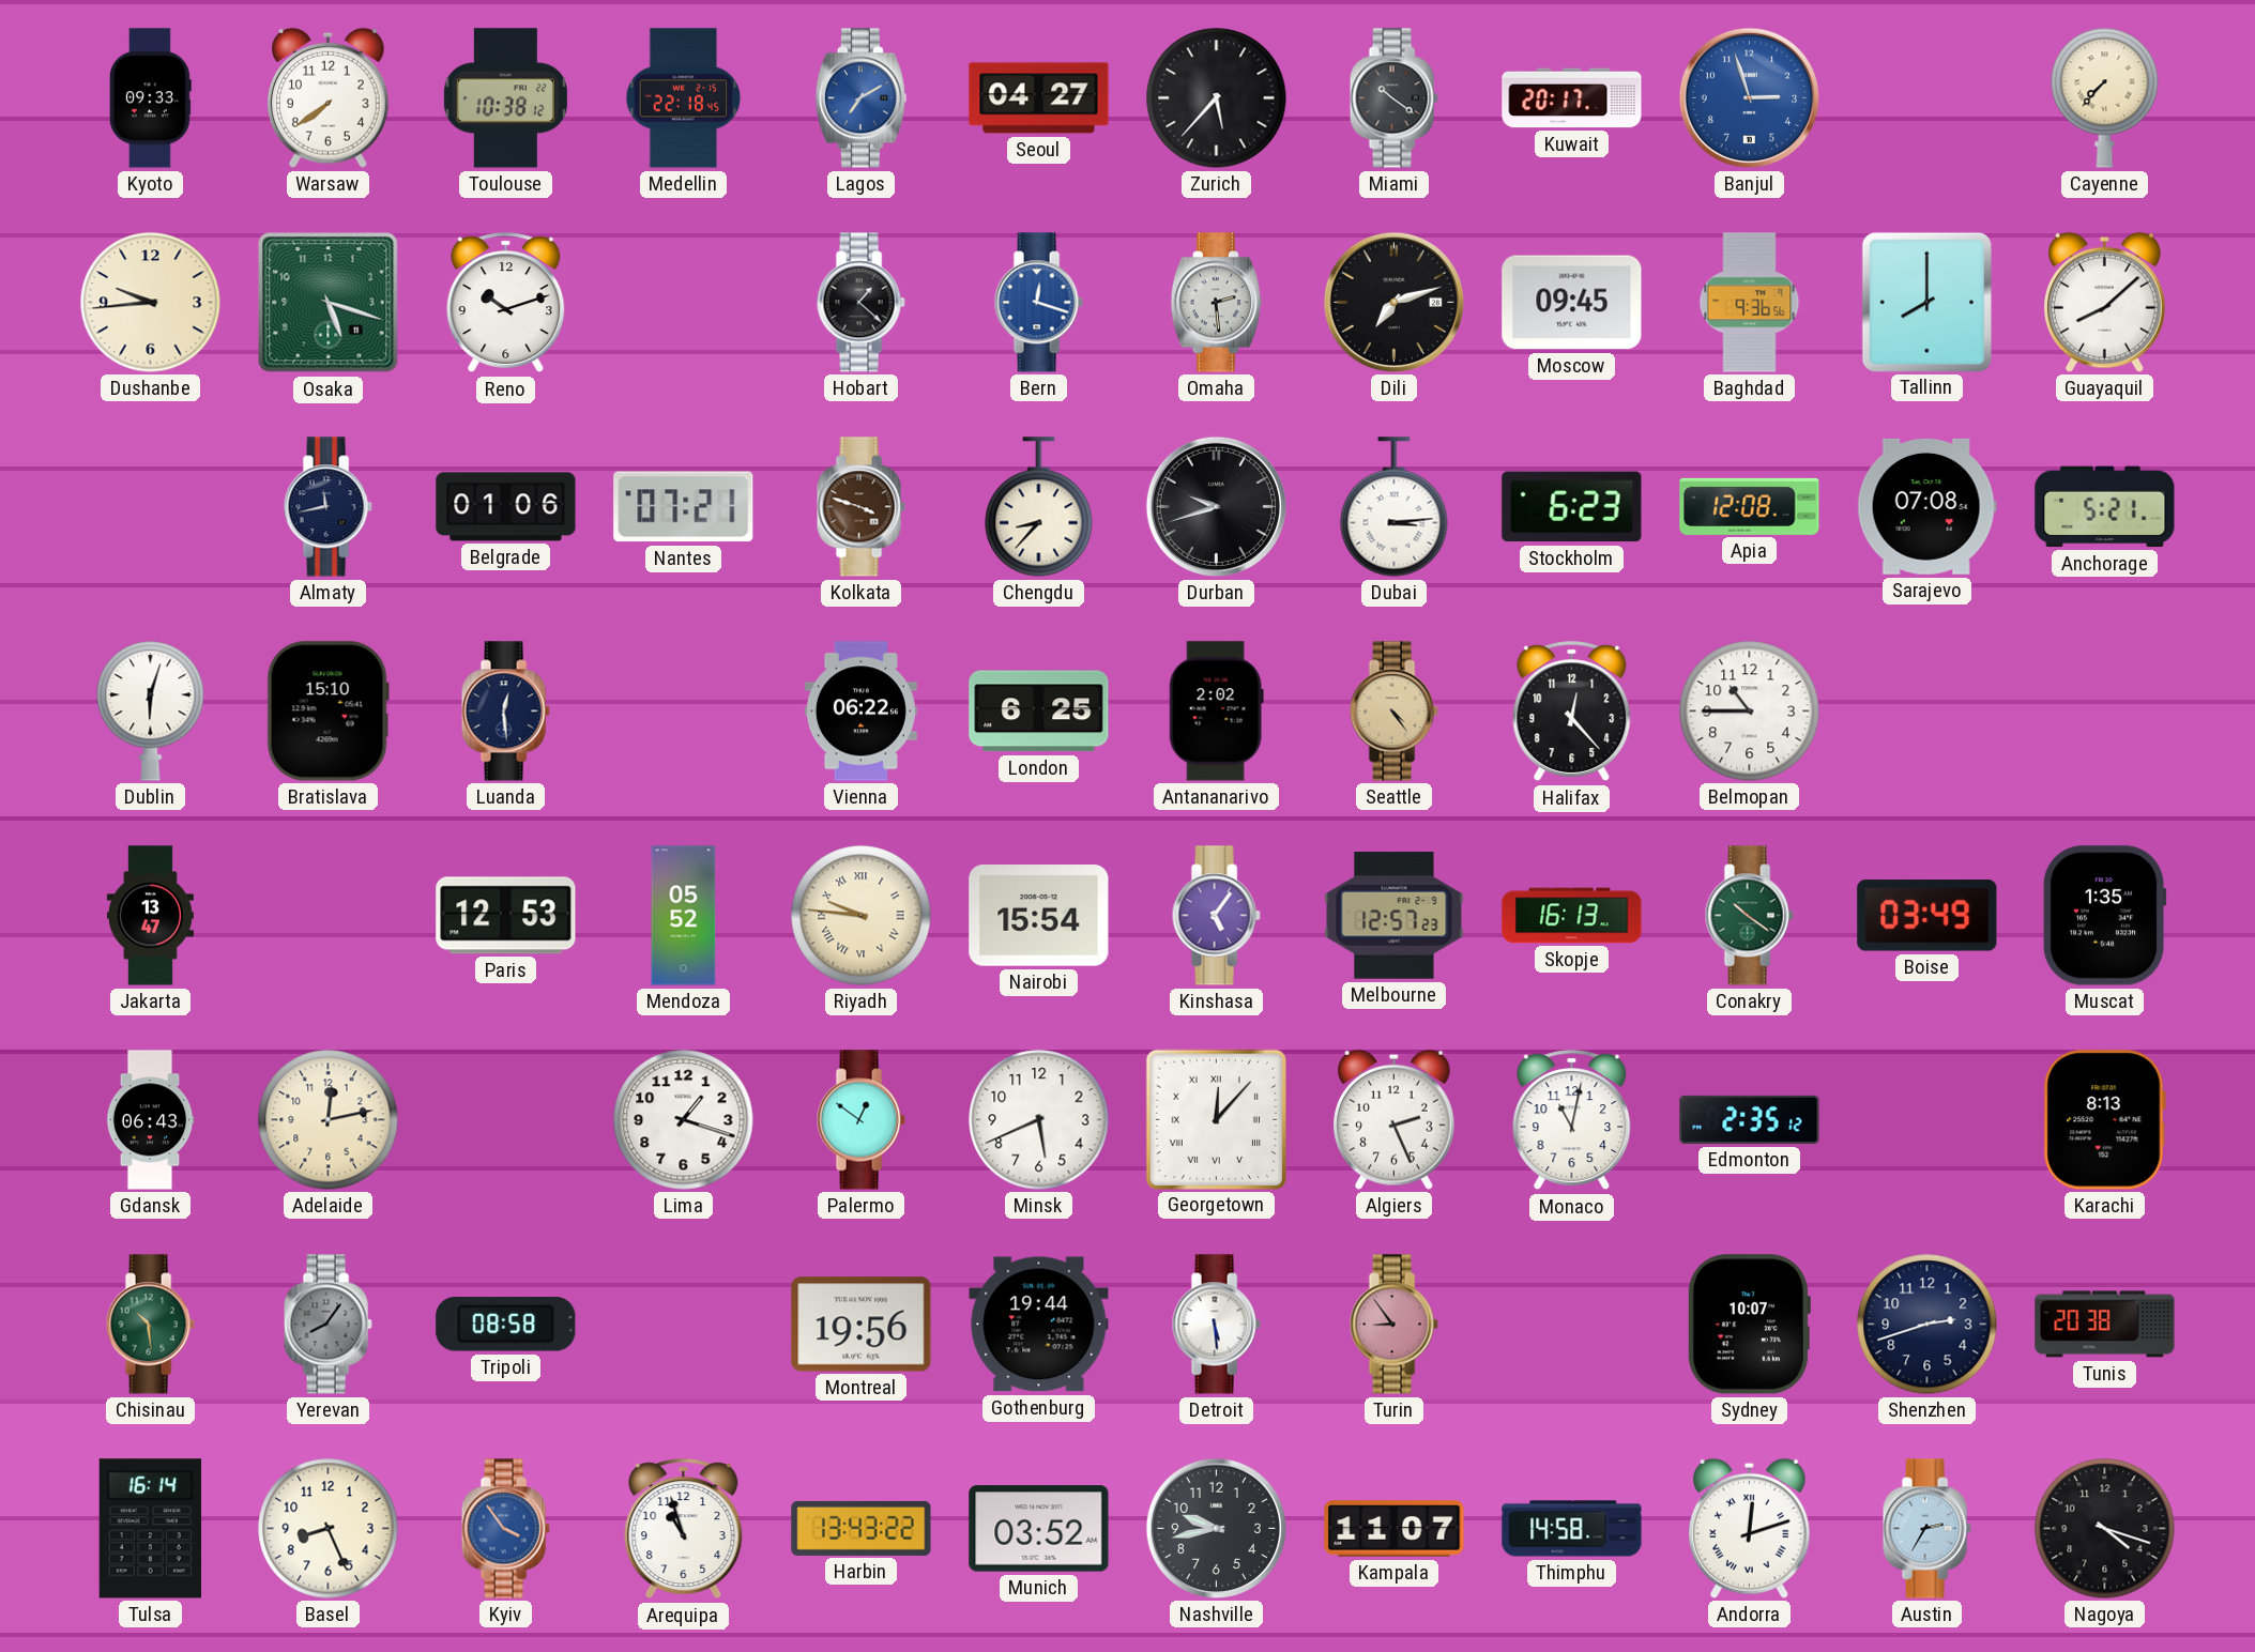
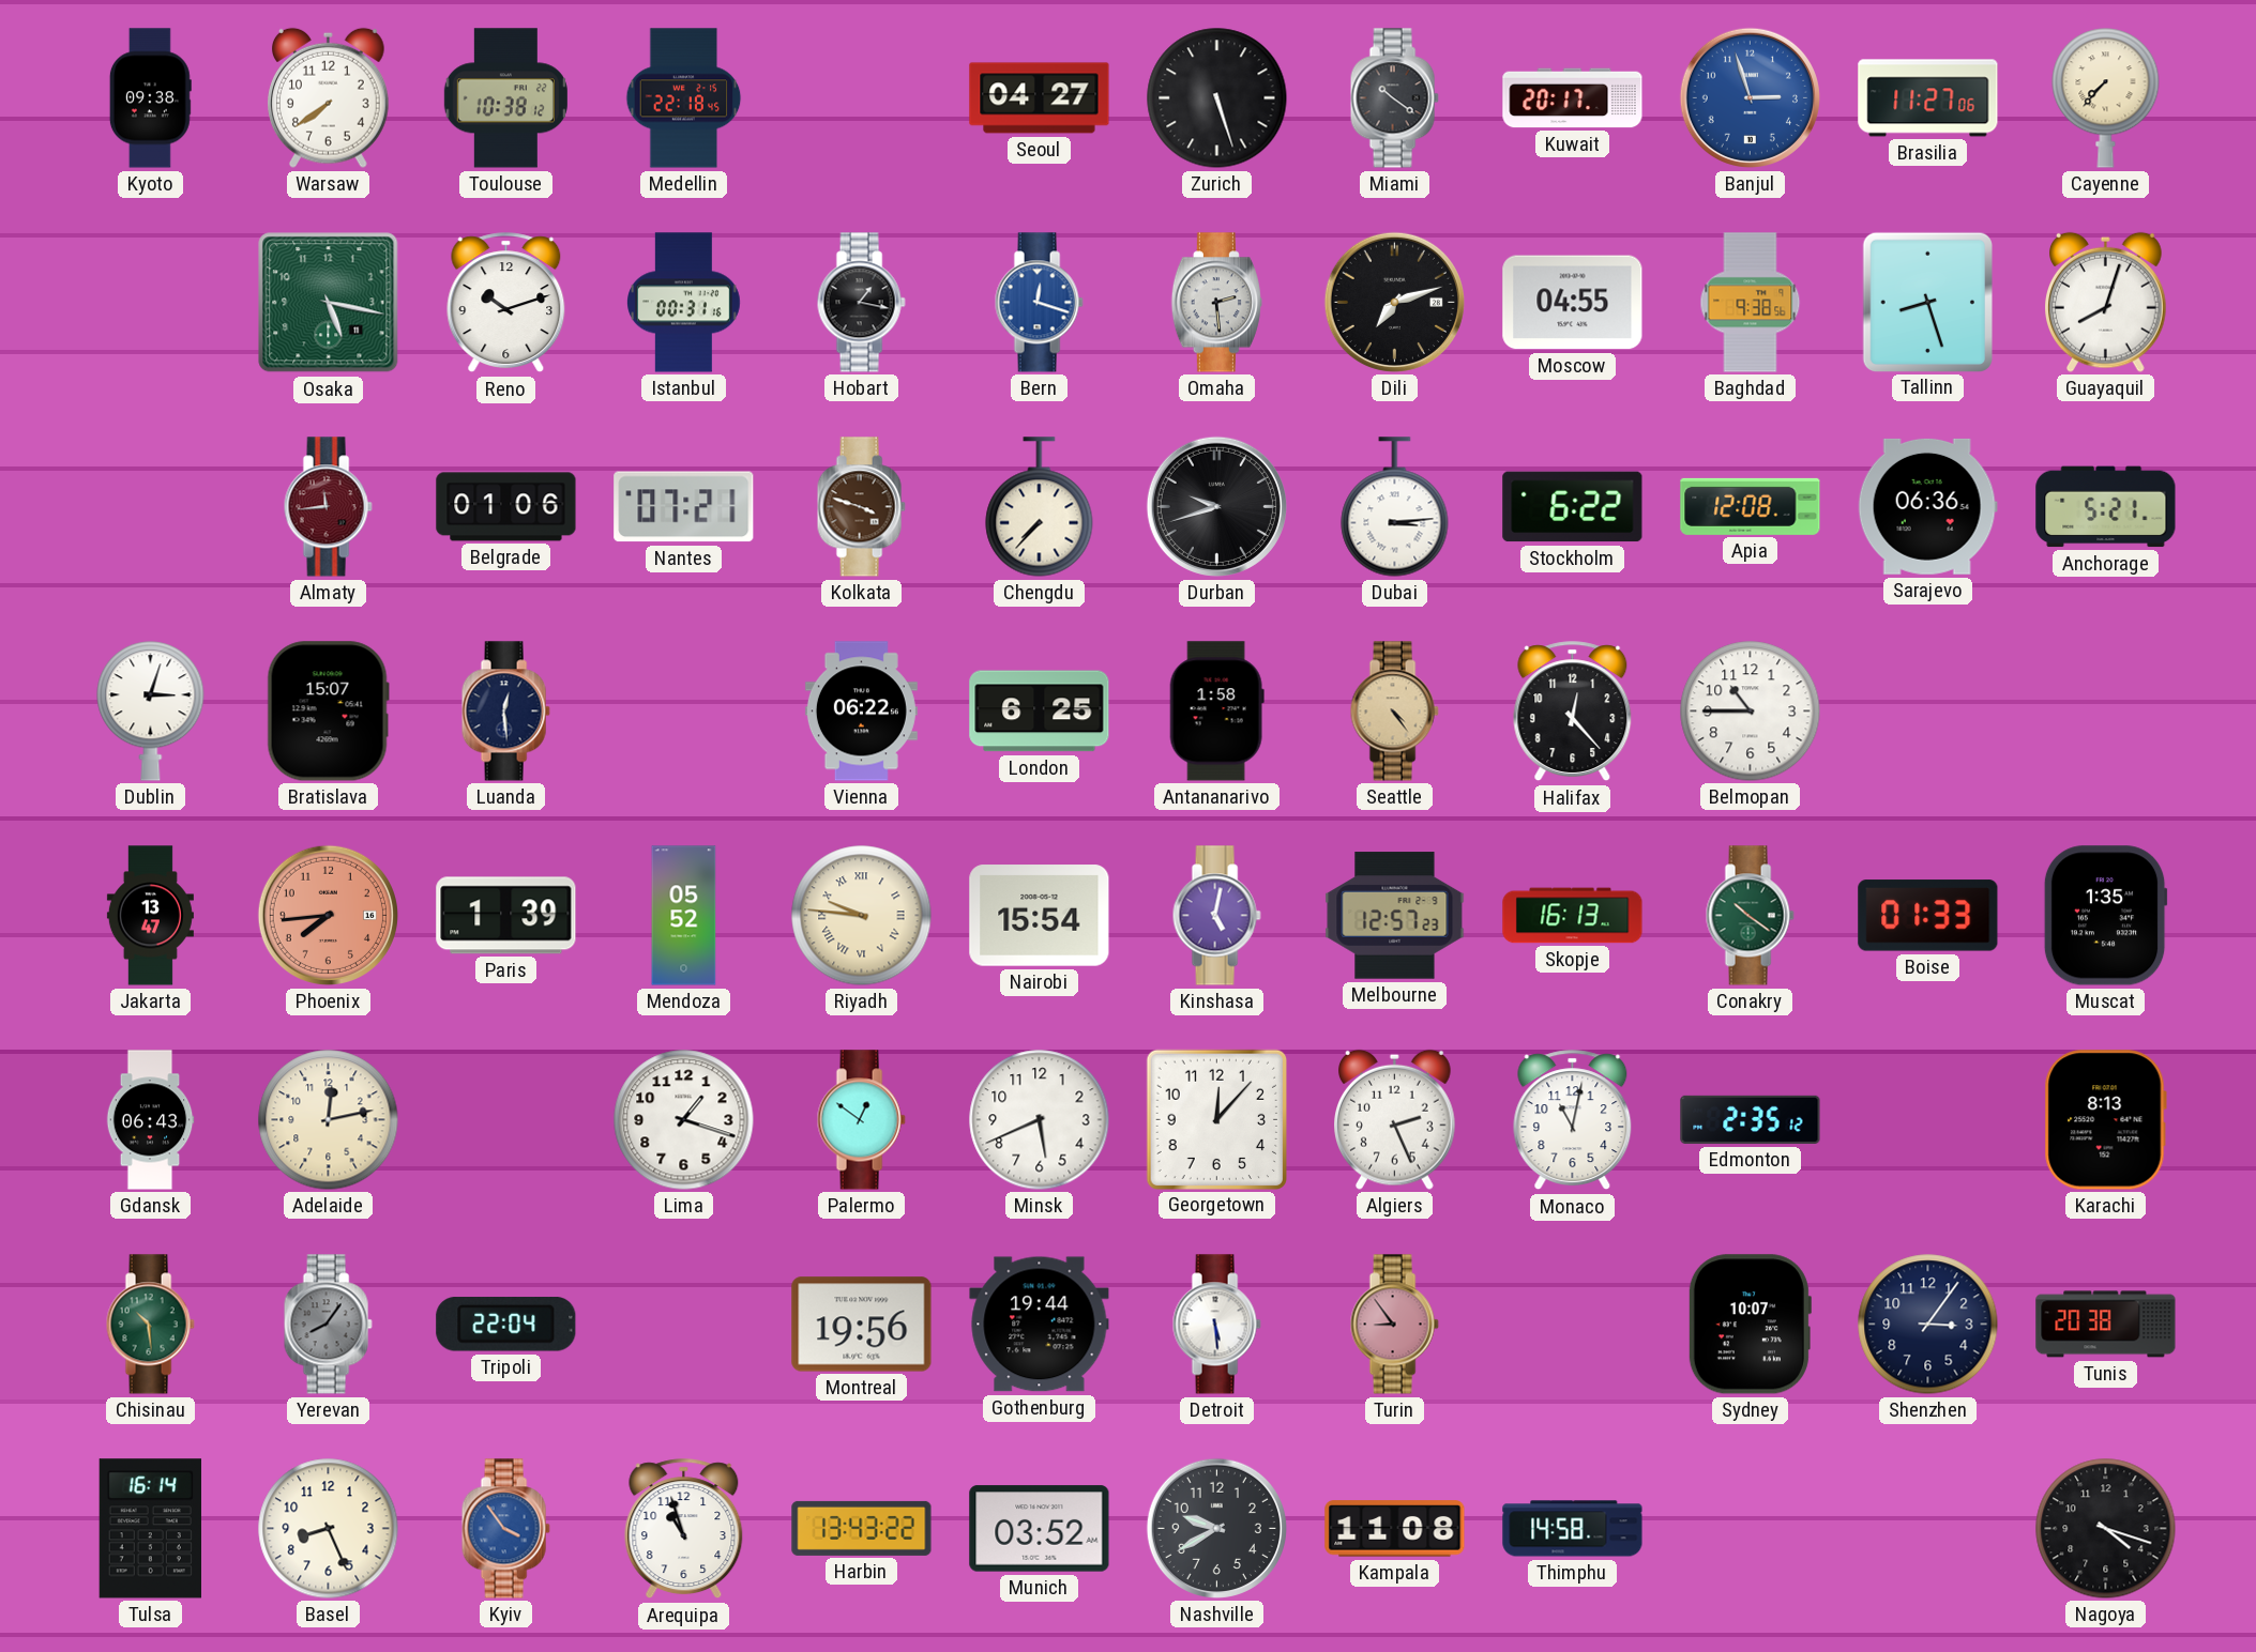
Kyoto: 09:33 -> 09:38 (150, 98)
Lagos: 7:10 -> none (860, 98)
Zurich: 5:37 -> 5:27 (1217, 98)
Brasilia: none -> 11:27 (1928, 98)
Dushanbe: 9:44 -> none (151, 303)
Osaka: 5:18 -> 5:17 (329, 303)
Istanbul: none -> 00:31 (684, 303)
Hobart: 1:22 -> 1:17 (861, 303)
Moscow: 09:45 -> 04:55 (1573, 303)
Baghdad: 9:36 -> 9:38 (1751, 303)
Tallinn: 8:00 -> 8:27 (1927, 302)
Guayaquil: 8:08 -> 8:03 (2106, 302)
Almaty: 11:43 -> 11:44 (328, 507)
Almaty dial: navy -> burgundy (328, 507)
Chengdu: 8:37 -> 7:37 (1040, 507)
Stockholm: 6:23 -> 6:22 (1573, 507)
Sarajevo: 07:08 -> 06:36 (1927, 506)
Dublin: 6:03 -> 3:03 (151, 712)
Bratislava: 15:10 -> 15:07 (328, 712)
Antananarivo: 2:02 -> 1:58 (1216, 712)
Phoenix: none -> 7:44 (328, 915)
Paris: 12:53 -> 1:39 (506, 916)
Kinshasa: 5:06 -> 5:02 (1216, 916)
Boise: 03:49 -> 01:33 (1928, 916)
Georgetown numerals: Roman -> Arabic (1216, 1119)
Tripoli: 08:58 -> 22:04 (506, 1325)
Shenzhen: 2:42 -> 3:06 (1928, 1325)
Nashville: 9:43 -> 9:40 (1216, 1528)
Kampala: 11:07 -> 11:08 (1395, 1529)
Andorra: 12:12 -> none (1750, 1528)
Austin: 2:35 -> none (1926, 1529)
